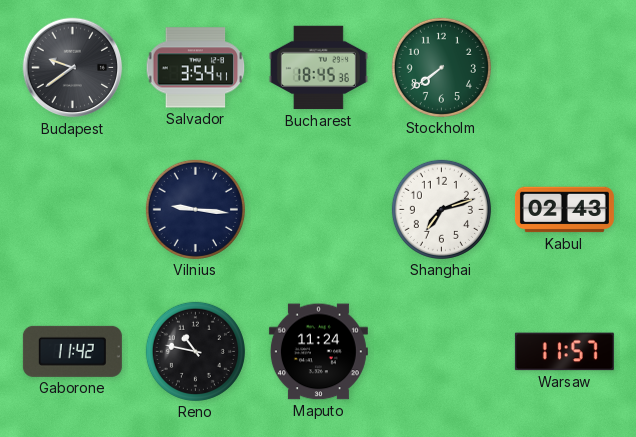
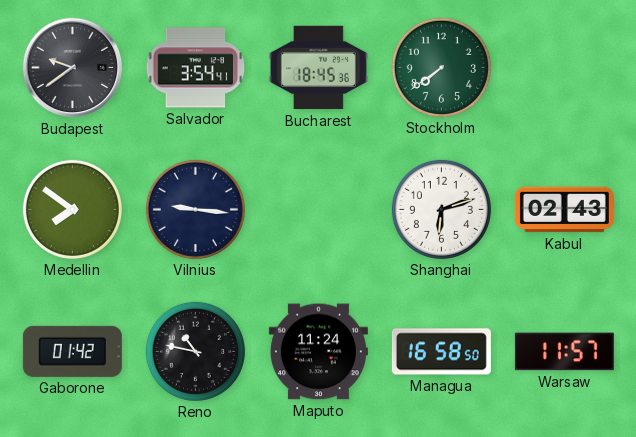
Medellin: none -> 7:51 (72, 209)
Shanghai: 7:12 -> 6:12 (441, 209)
Gaborone: 11:42 -> 01:42 (72, 351)
Managua: none -> 16:58 (441, 352)
